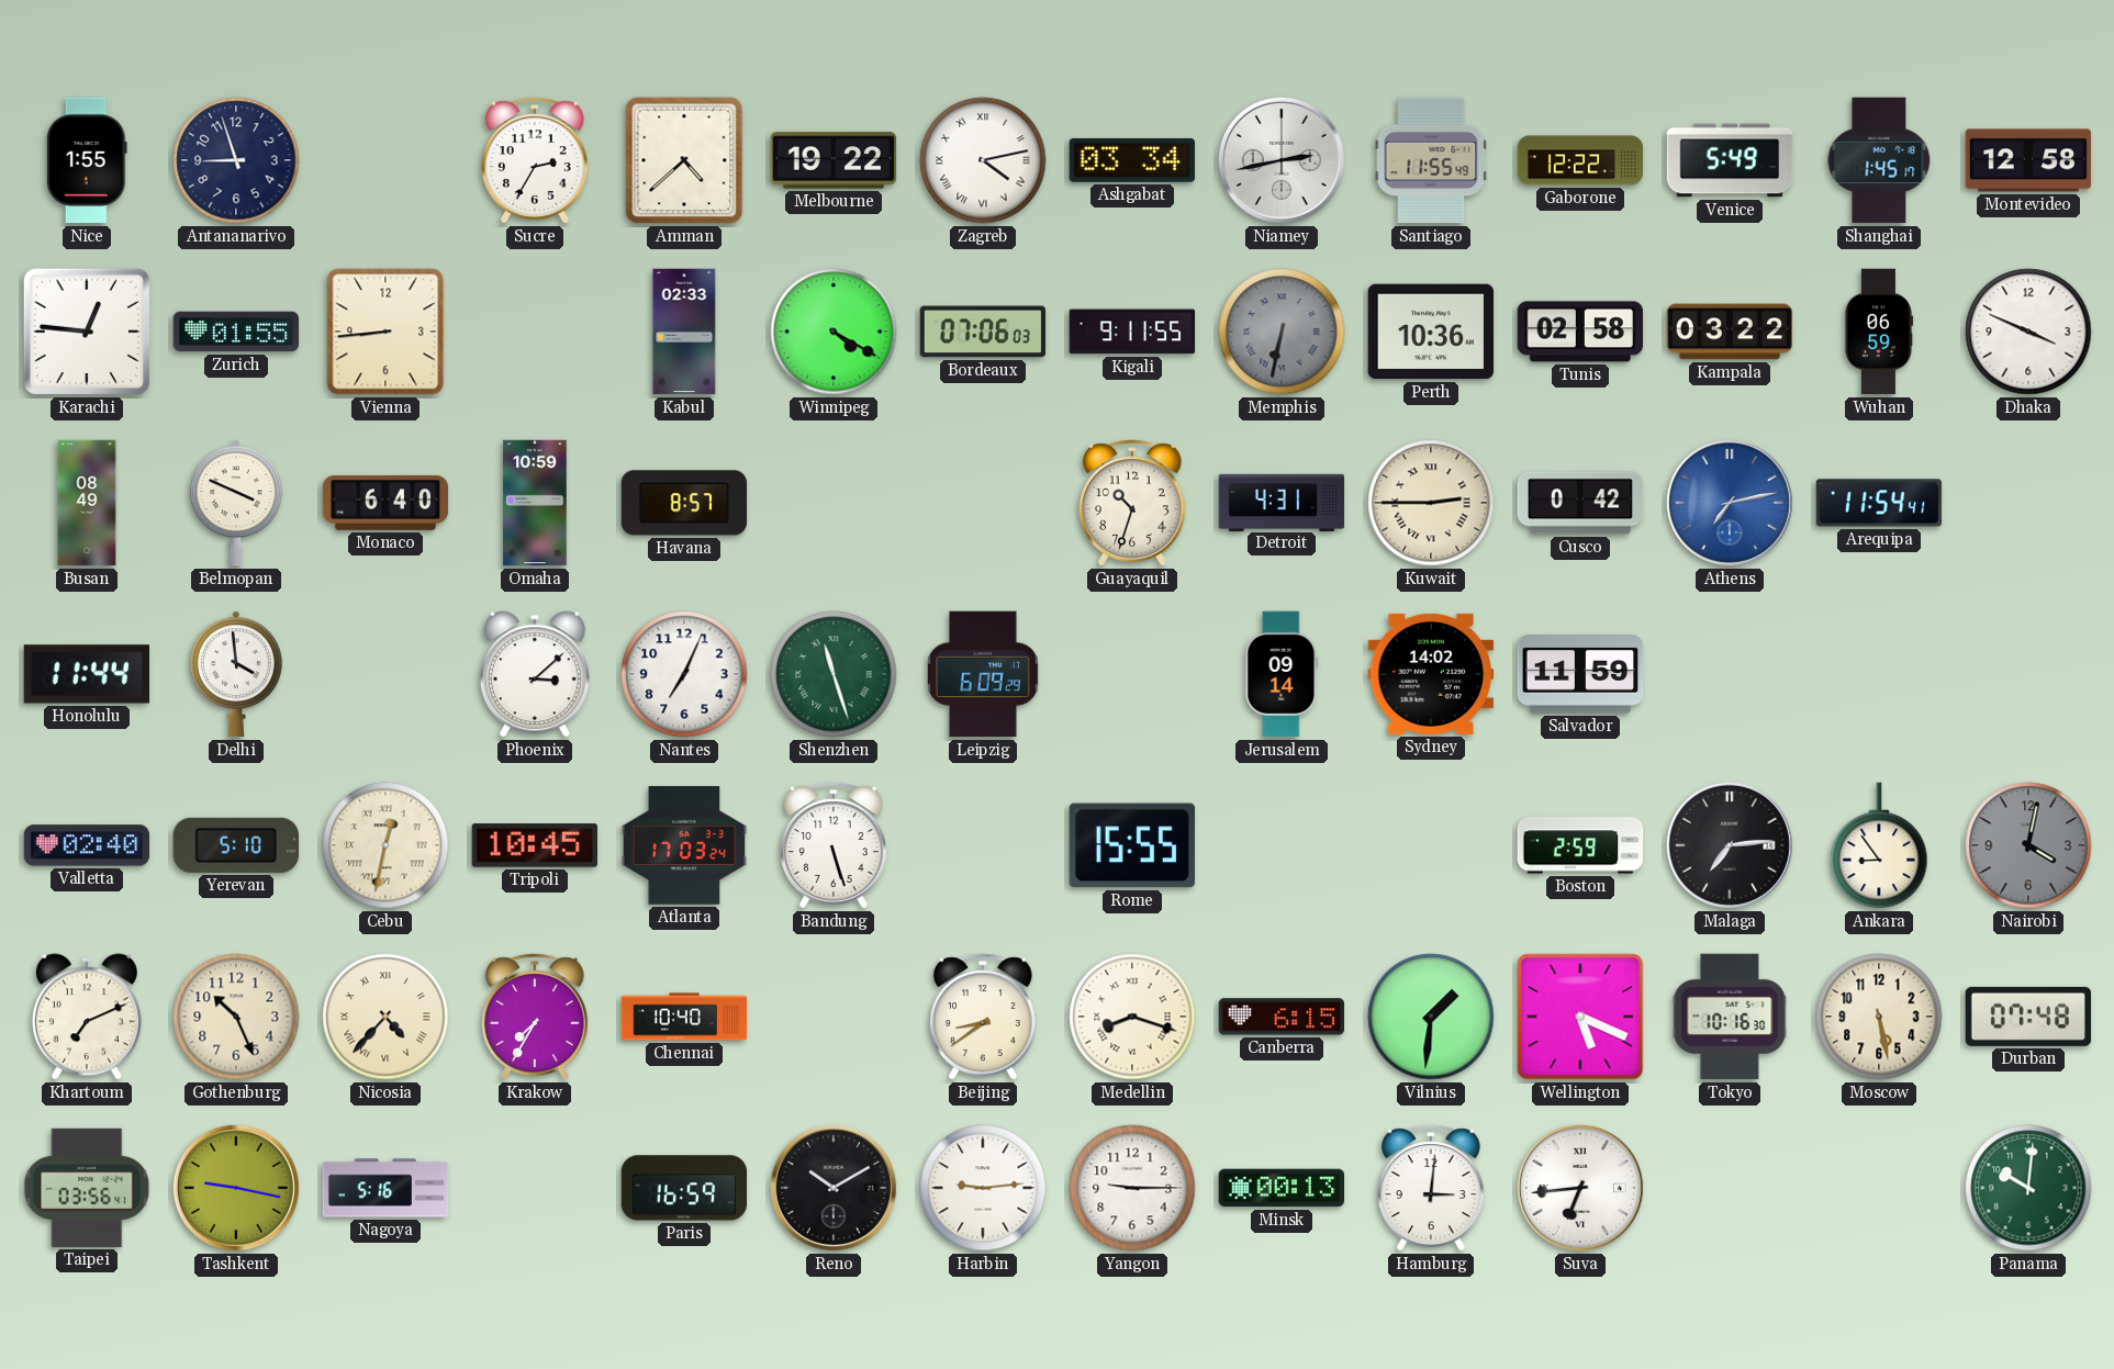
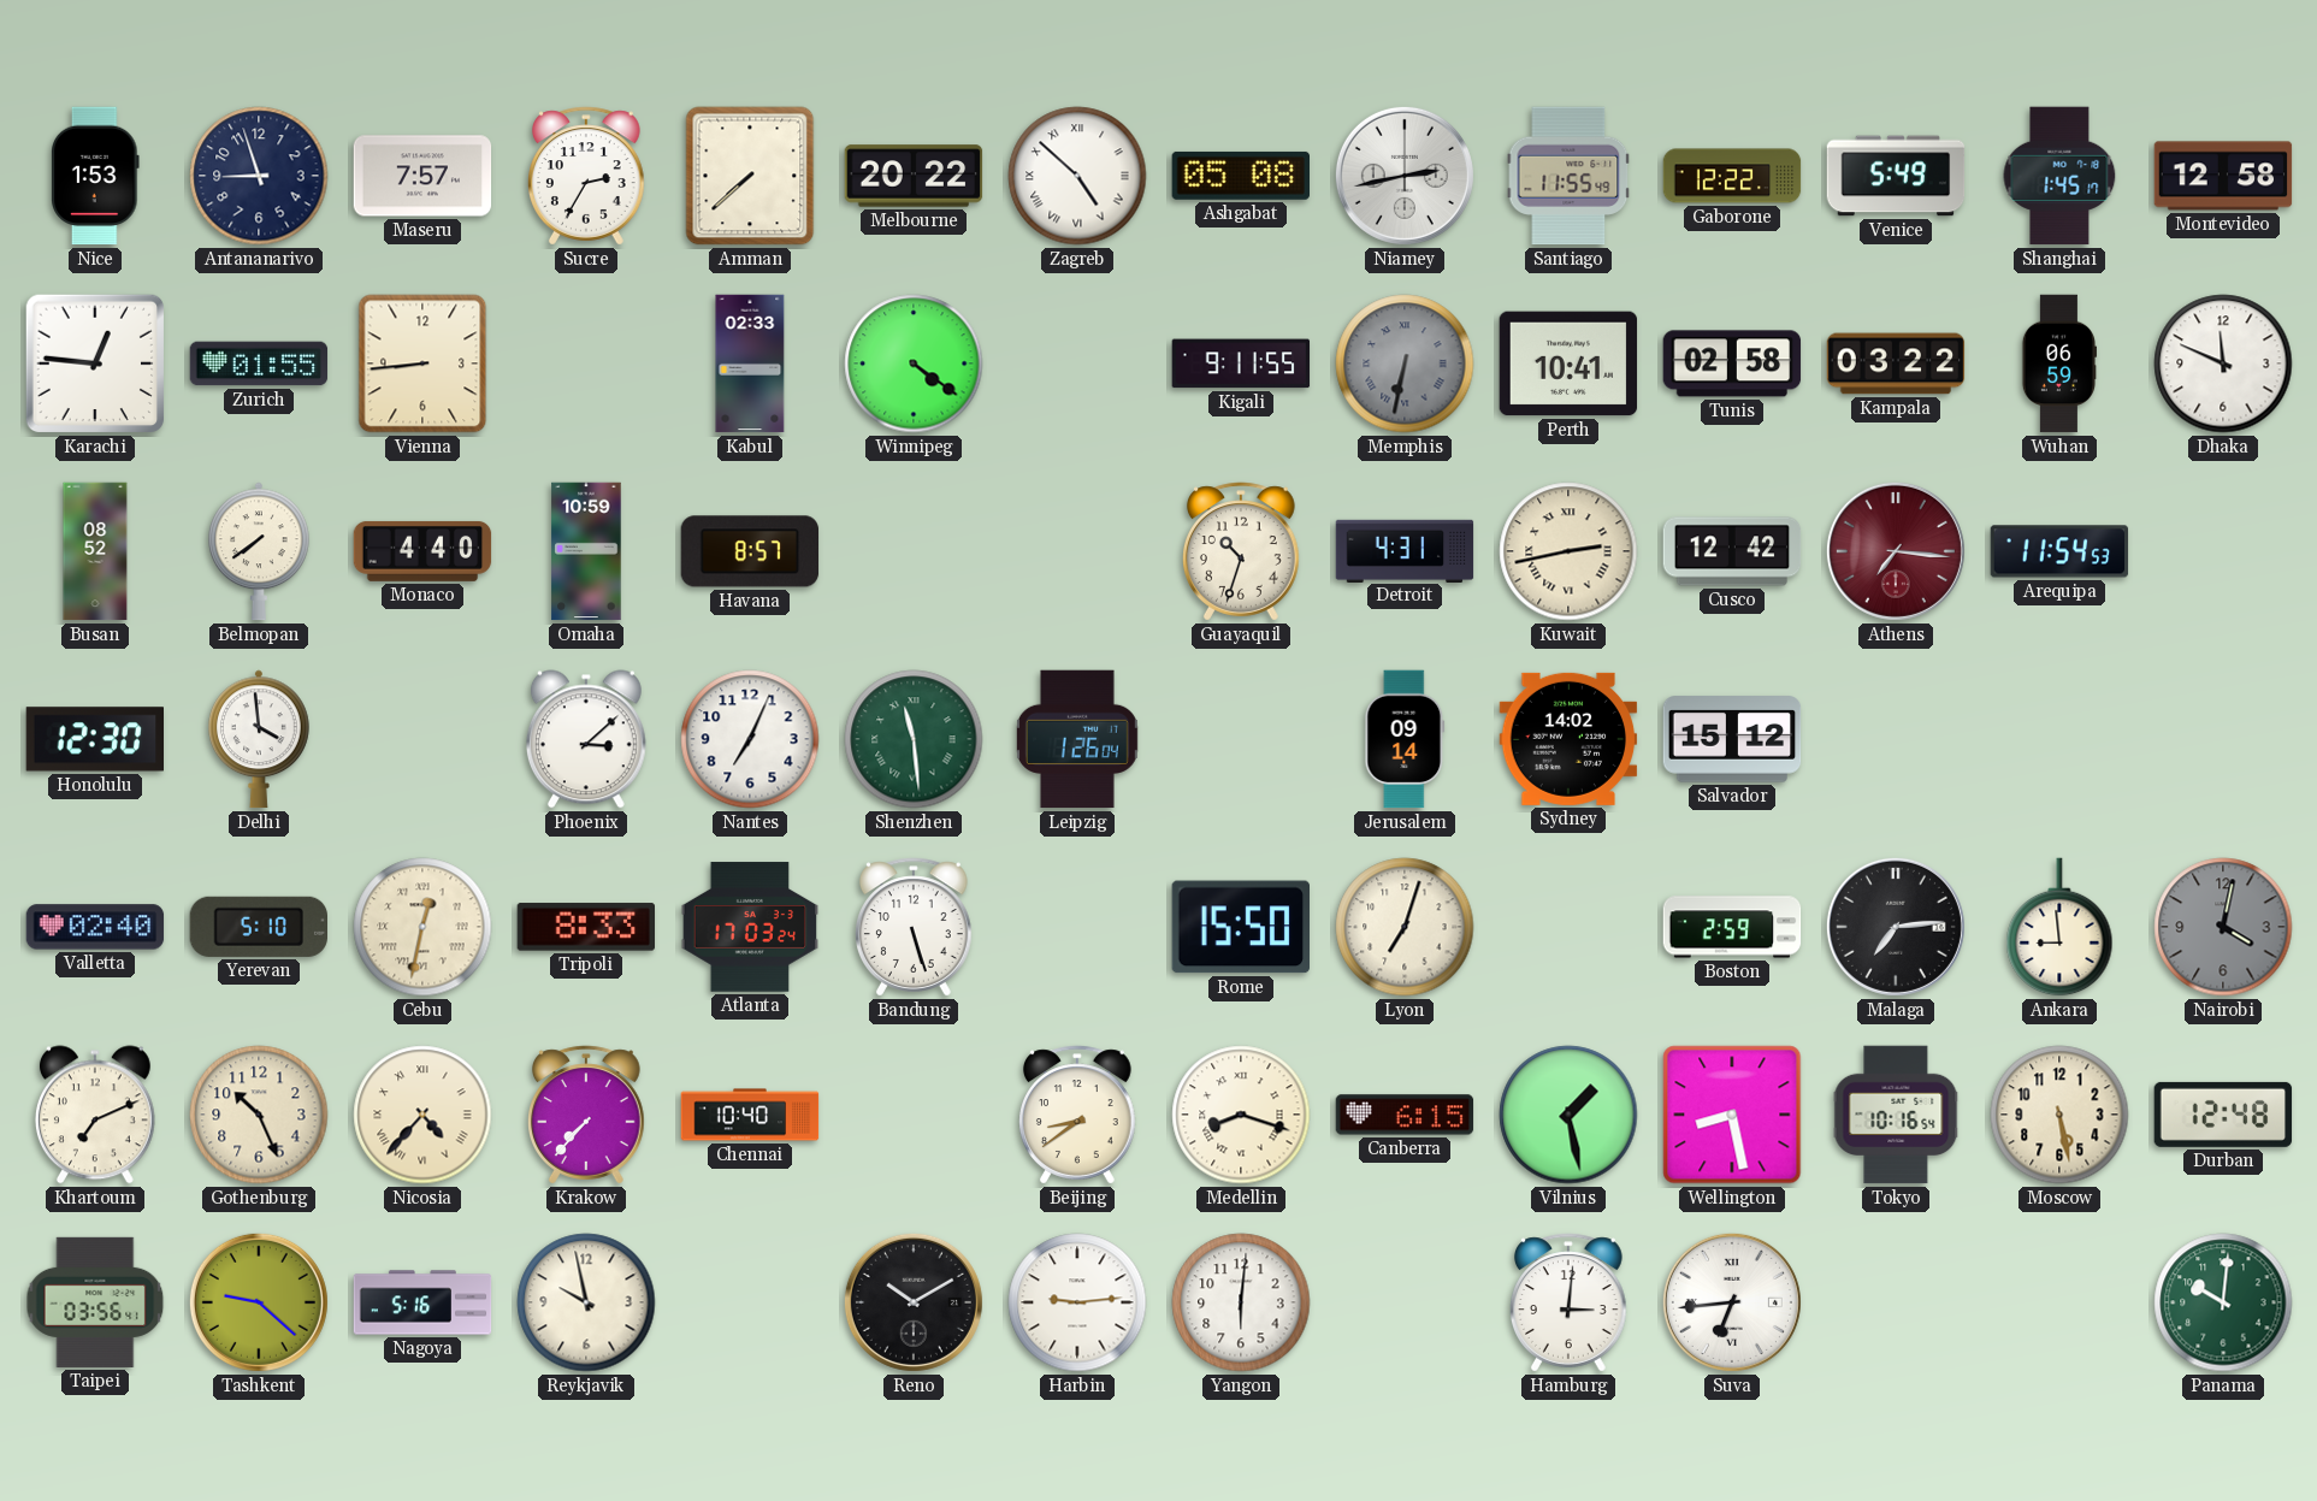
Nice: 1:55 -> 1:53 (96, 176)
Maseru: none -> 7:57 (422, 176)
Amman: 4:38 -> 7:38 (750, 176)
Melbourne: 19:22 -> 20:22 (914, 176)
Zagreb: 4:13 -> 4:52 (1077, 176)
Ashgabat: 03:34 -> 05:08 (1240, 176)
Winnipeg: 4:20 -> 4:21 (914, 364)
Bordeaux: 07:06 -> none (983, 332)
Perth: 10:36 -> 10:41 (1568, 364)
Dhaka: 3:49 -> 11:49 (2223, 364)
Busan: 08:49 -> 08:52 (95, 551)
Belmopan: 3:49 -> 7:39 (260, 551)
Monaco: 6:40 -> 4:40 (422, 551)
Kuwait: 2:45 -> 2:43 (1568, 551)
Cusco: 0:42 -> 12:42 (1732, 551)
Athens: 7:13 -> 7:16 (1896, 551)
Athens dial: blue -> burgundy (1896, 551)
Arequipa: 11:54:41 -> 11:54:53 (2059, 551)
Honolulu: 11:44 -> 12:30 (95, 739)
Shenzhen: 11:27 -> 11:29 (914, 739)
Leipzig: 6:09 -> 1:26 (1077, 739)
Salvador: 11:59 -> 15:12 (1732, 739)
Tripoli: 10:45 -> 8:33 (586, 927)
Rome: 15:55 -> 15:50 (1240, 927)
Lyon: none -> 7:03 (1405, 927)
Ankara: 8:54 -> 8:59 (2059, 927)
Krakow: 7:35 -> 7:37 (587, 1115)
Vilnius: 1:31 -> 1:28 (1568, 1115)
Wellington: 5:19 -> 8:28 (1732, 1115)
Tokyo: 10:16:30 -> 10:16:54 (1896, 1115)
Durban: 07:48 -> 12:48 (2223, 1115)
Tashkent: 9:17 -> 9:22 (259, 1302)
Reykjavik: none -> 9:58 (586, 1302)
Paris: 16:59 -> none (684, 1188)
Yangon: 9:15 -> 6:01 (1241, 1302)
Minsk: 00:13 -> none (1282, 1188)
